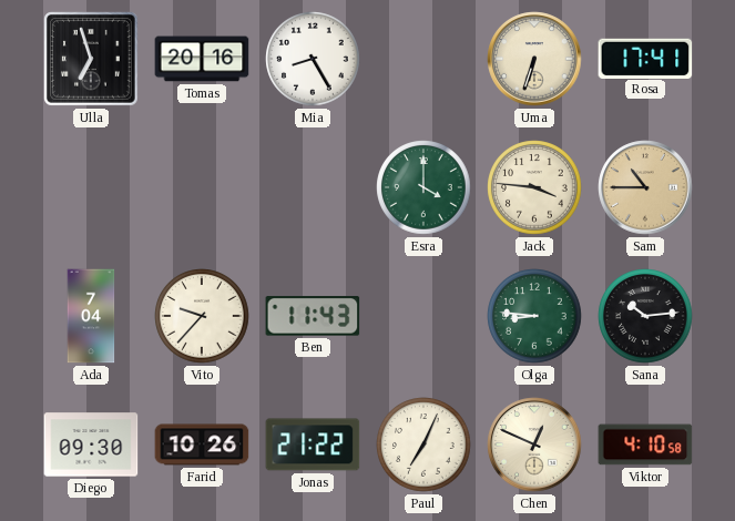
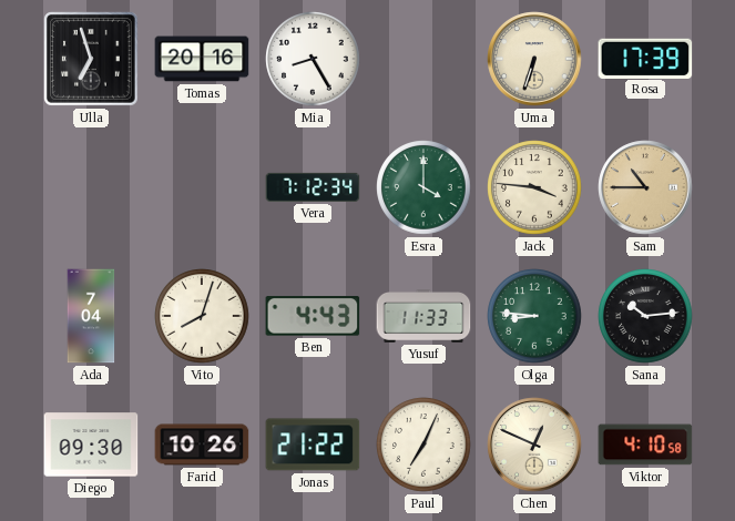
Rosa: 17:41 -> 17:39 (645, 58)
Vera: none -> 7:12 (313, 187)
Vito: 9:37 -> 8:03 (202, 316)
Ben: 11:43 -> 4:43 (313, 316)
Yusuf: none -> 11:33 (423, 316)
